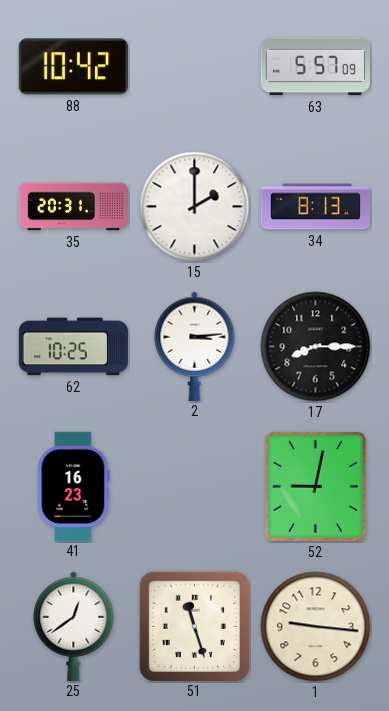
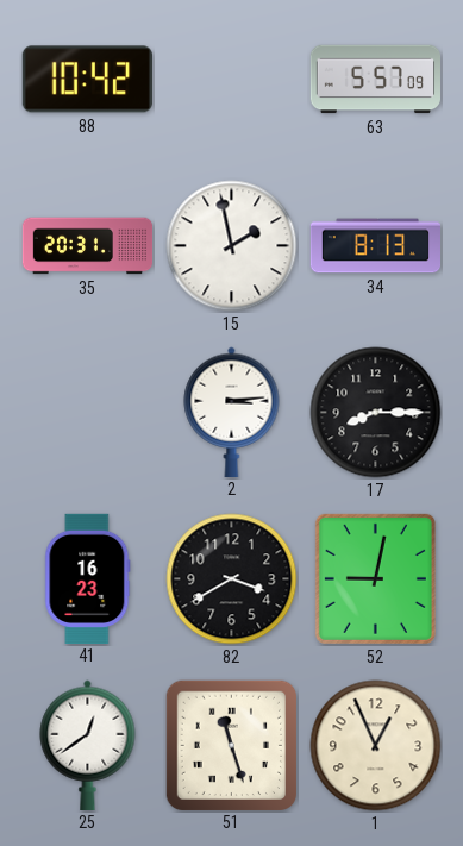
15: 2:00 -> 1:58 (232, 246)
62: 10:25 -> none (73, 347)
82: none -> 3:40 (232, 579)
1: 9:16 -> 12:56 (376, 746)
